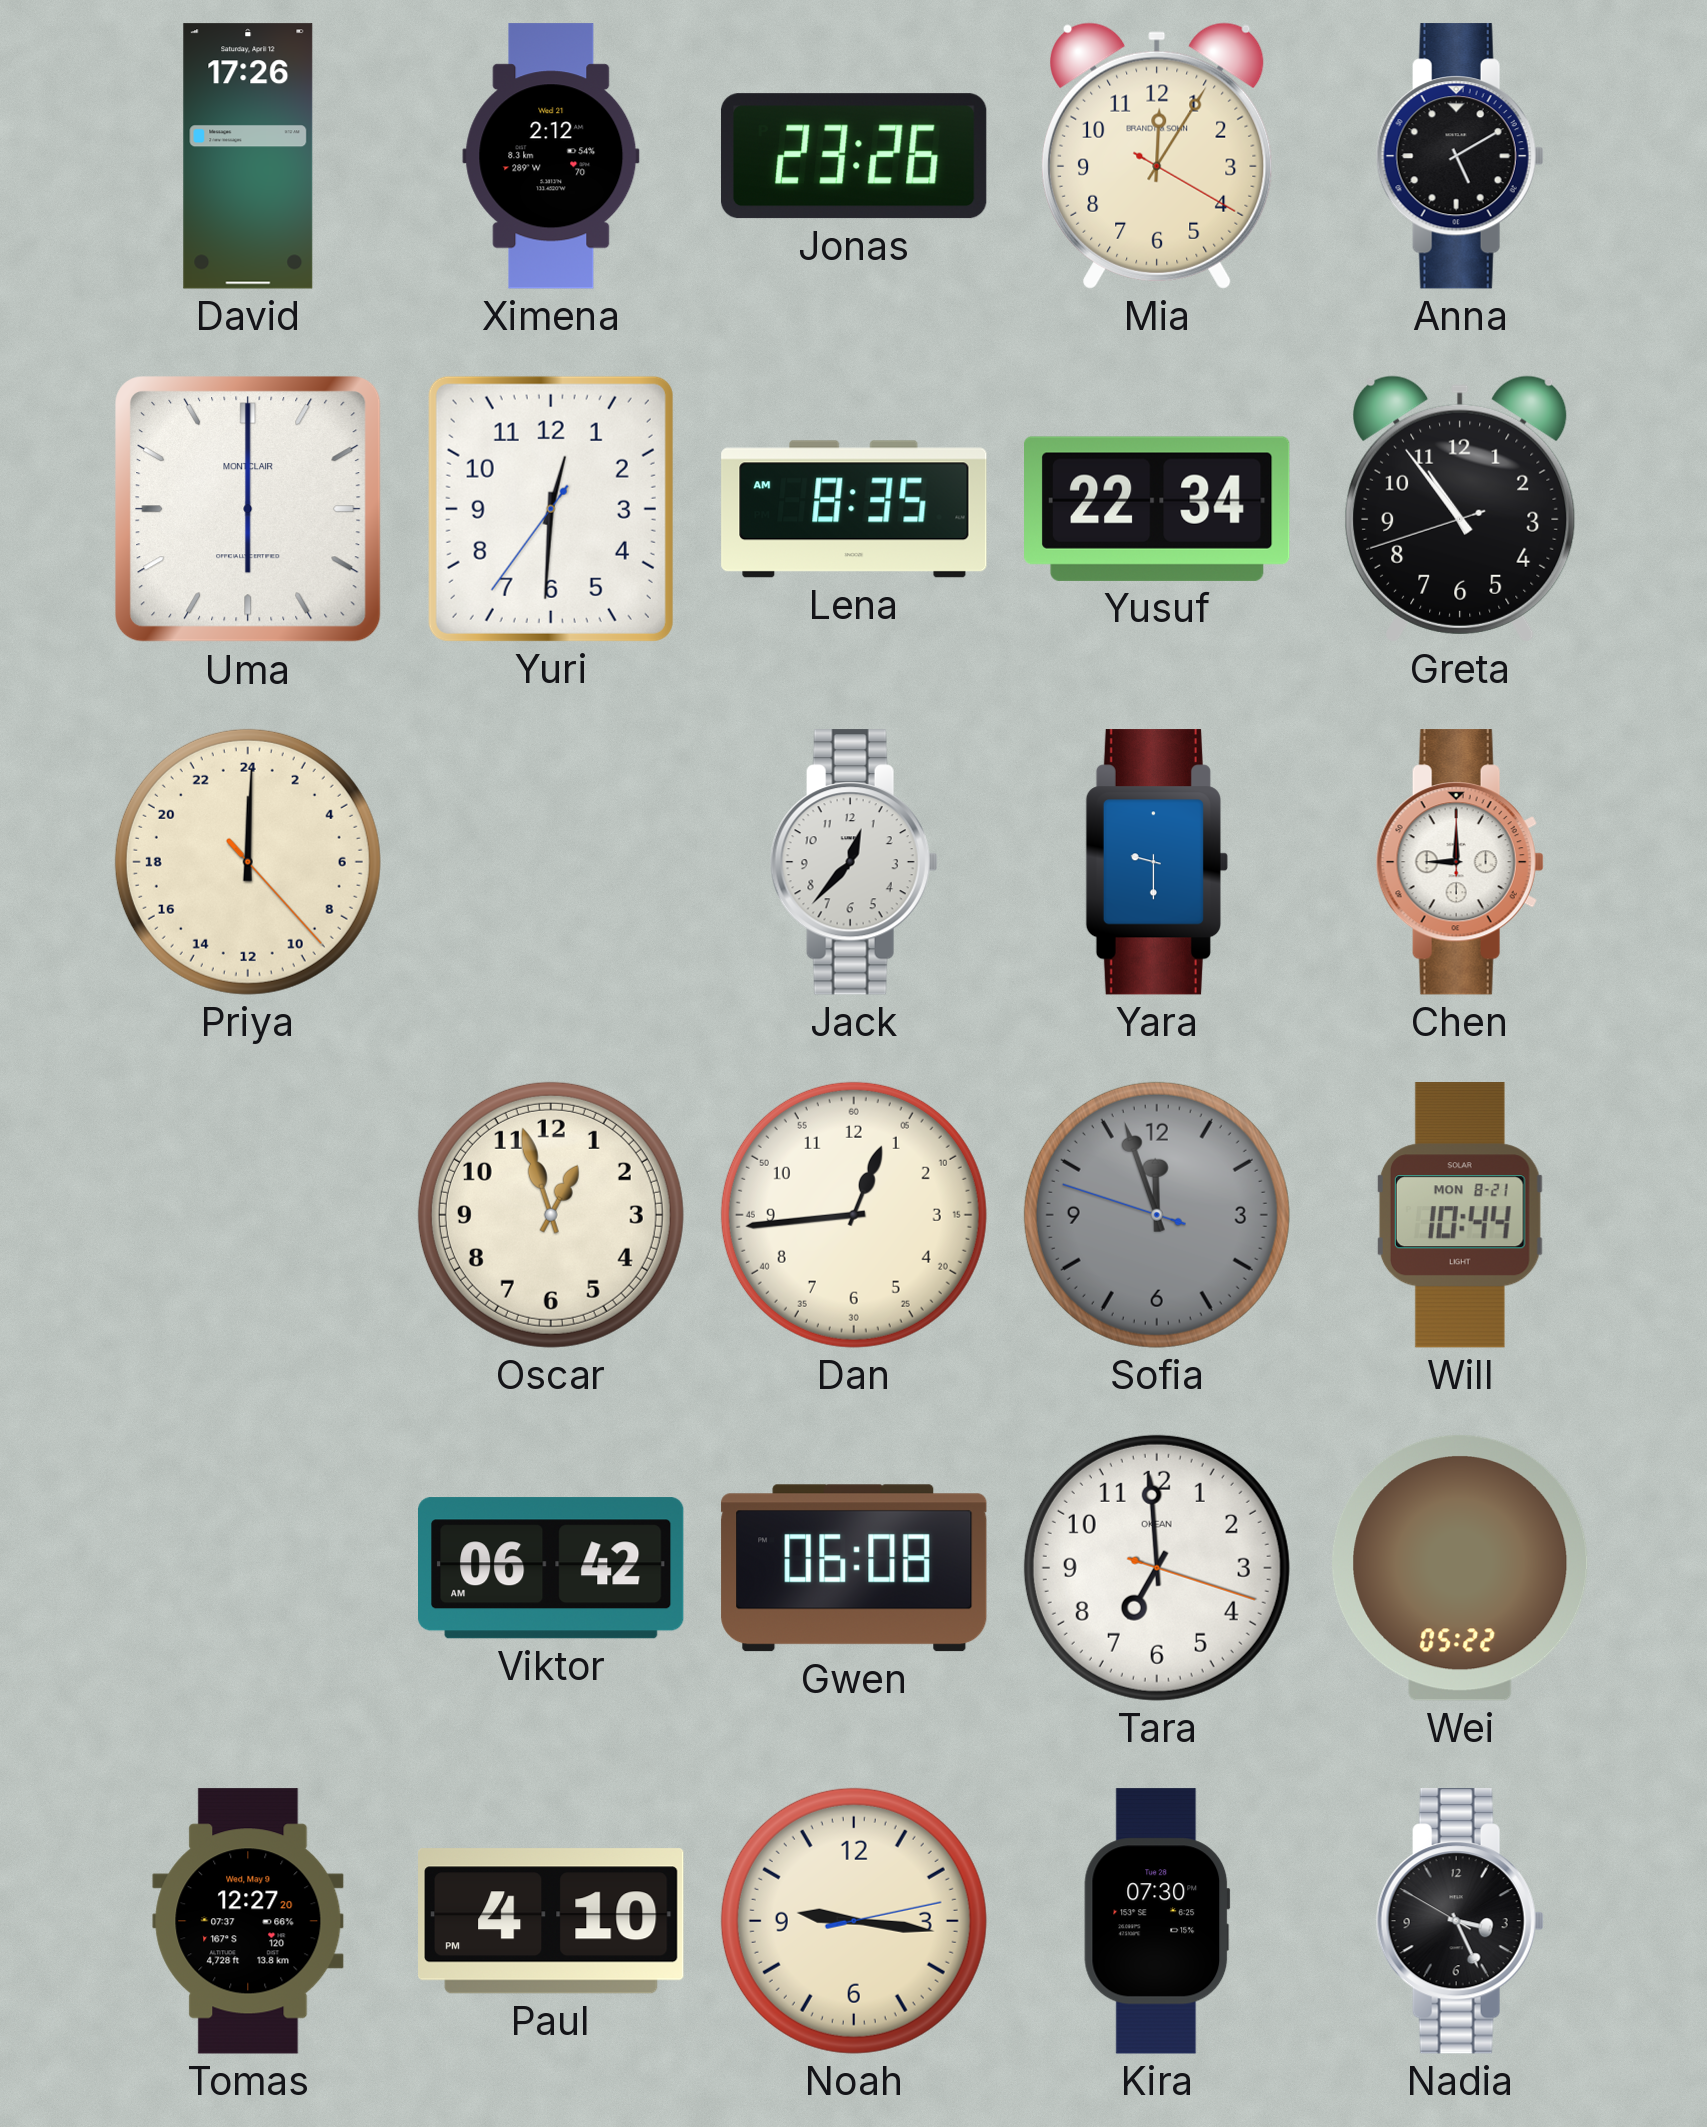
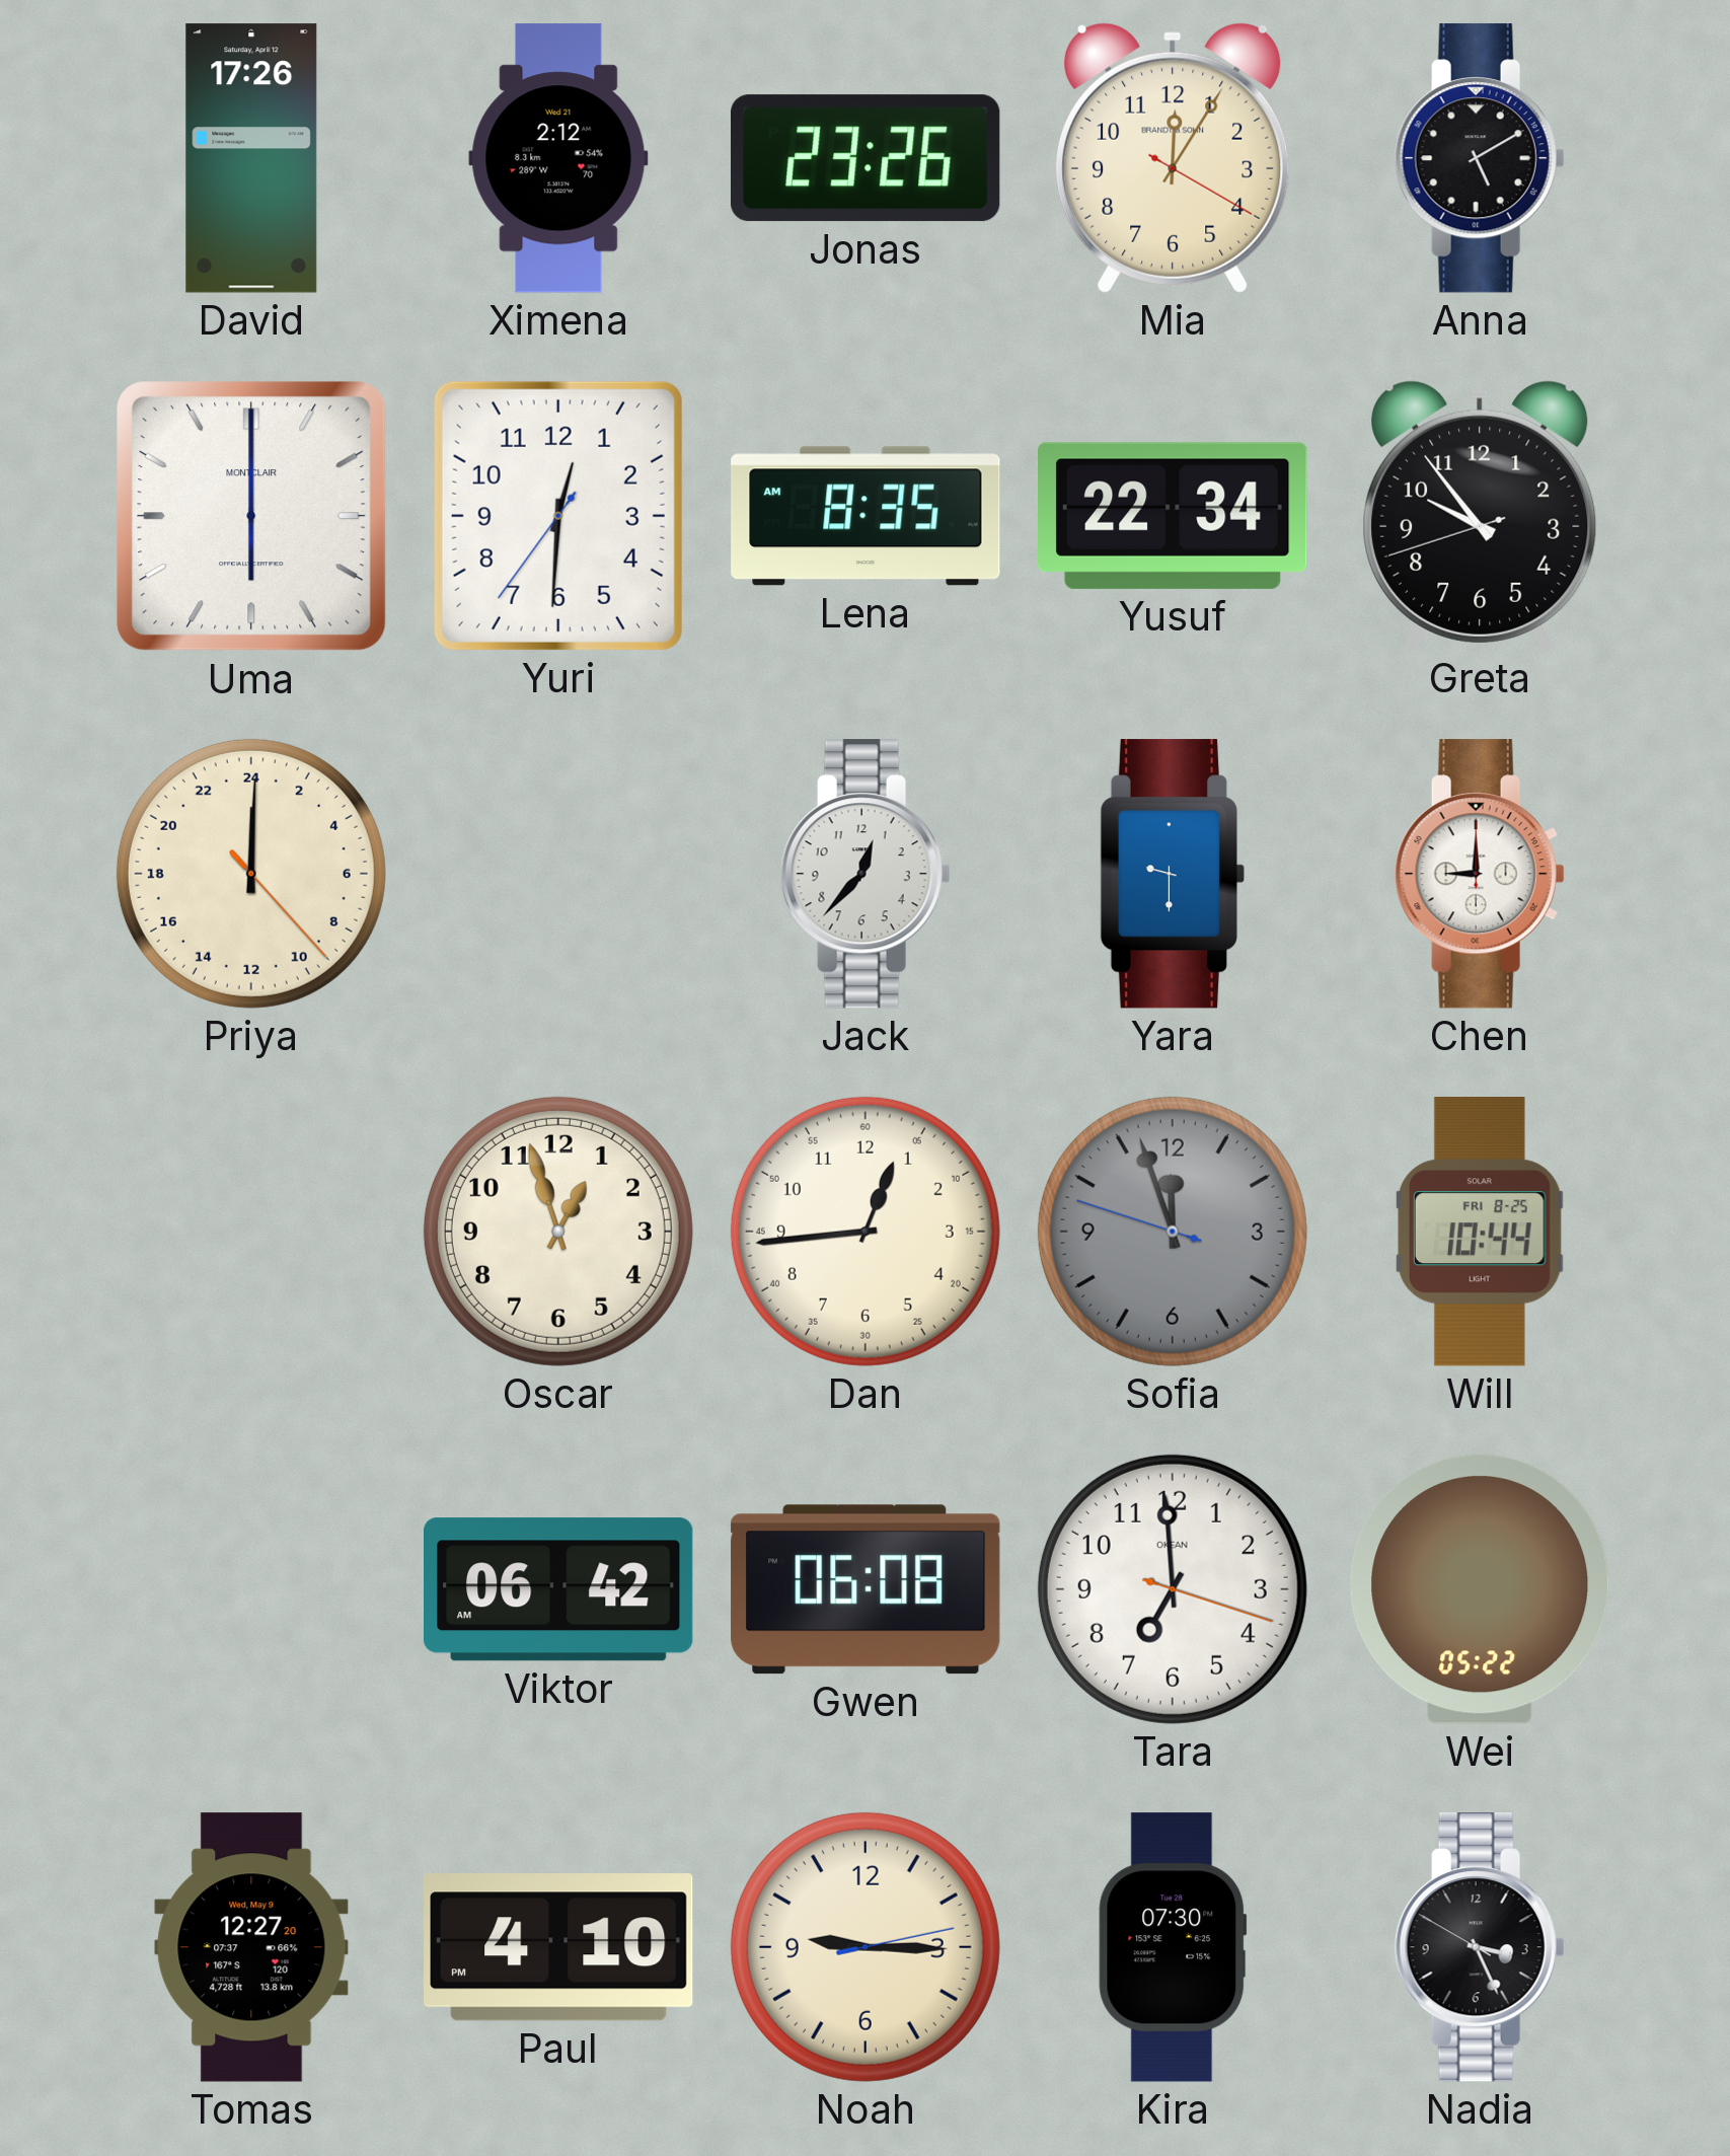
Greta: 10:53 -> 9:53 (1481, 516)
Will date: MON 8-21 -> FRI 8-25 (1480, 1232)
Noah: 9:16 -> 9:15 (866, 1947)
